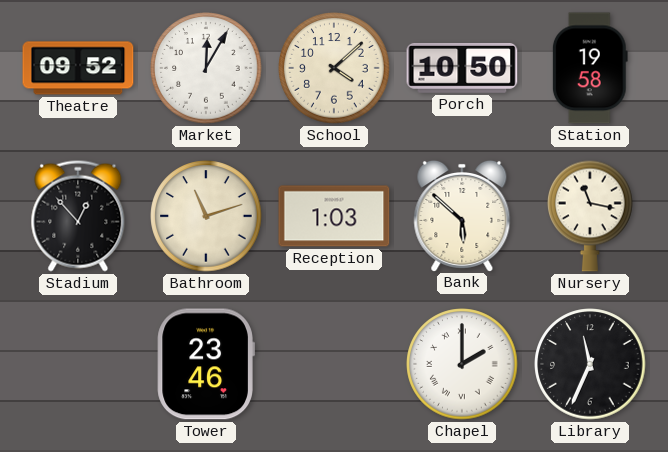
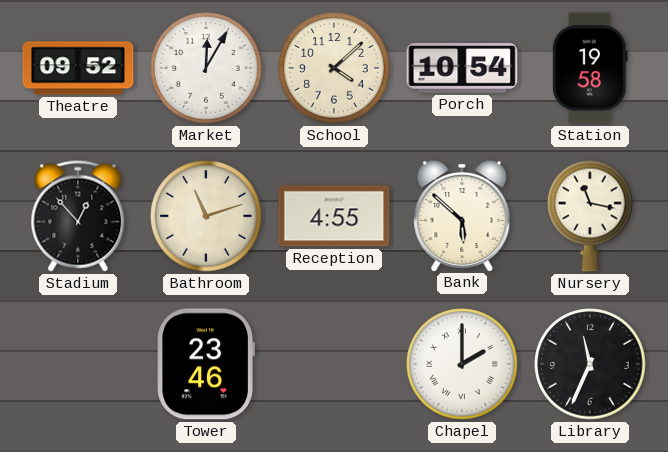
Porch: 10:50 -> 10:54 (462, 68)
Reception: 1:03 -> 4:55 (334, 216)
